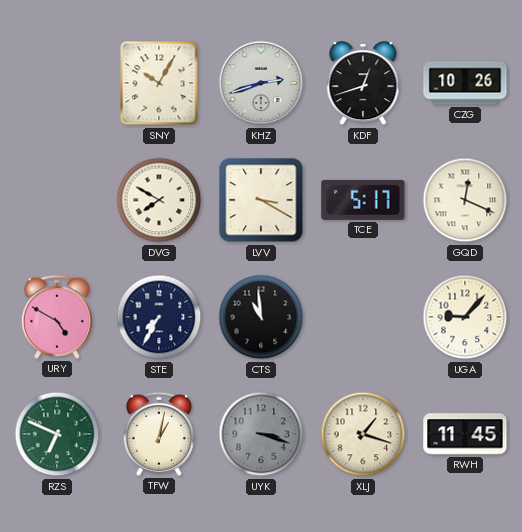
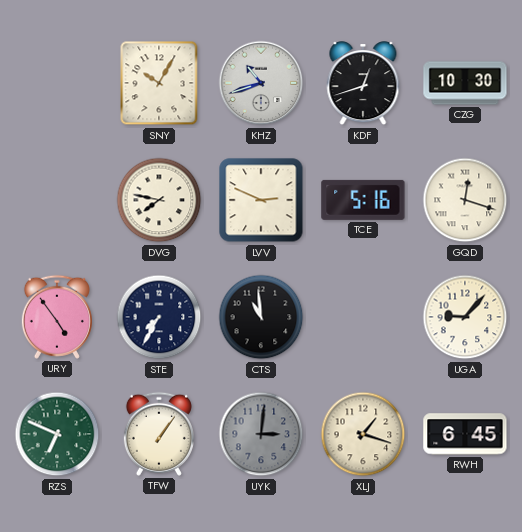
KHZ: 2:42 -> 10:42 (261, 83)
CZG: 10:26 -> 10:30 (465, 83)
DVG: 7:50 -> 7:47 (159, 200)
LVV: 3:20 -> 2:49 (261, 200)
TCE: 5:17 -> 5:16 (363, 200)
GQD: 12:19 -> 12:18 (465, 200)
URY: 4:50 -> 4:54 (57, 317)
TFW: 1:02 -> 1:06 (159, 434)
UYK: 3:18 -> 3:01 (261, 434)
RWH: 11:45 -> 6:45 (465, 434)
